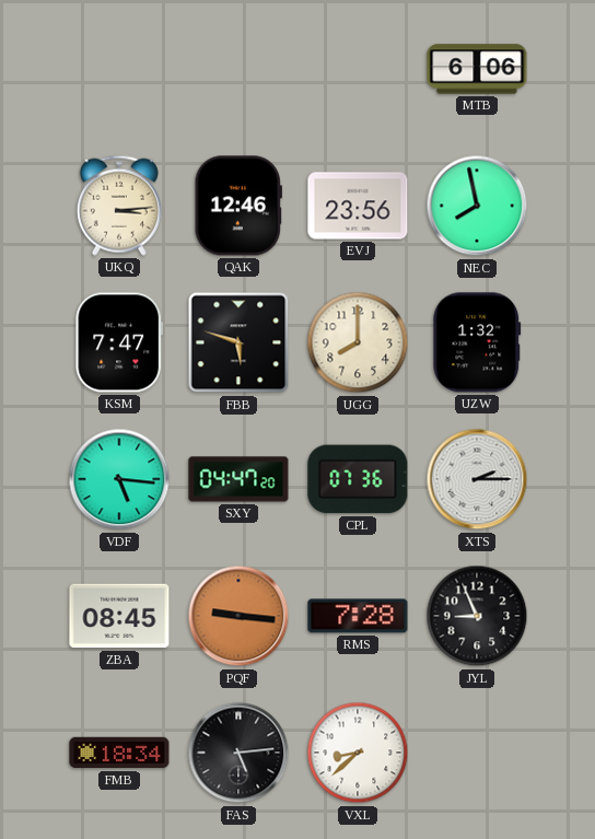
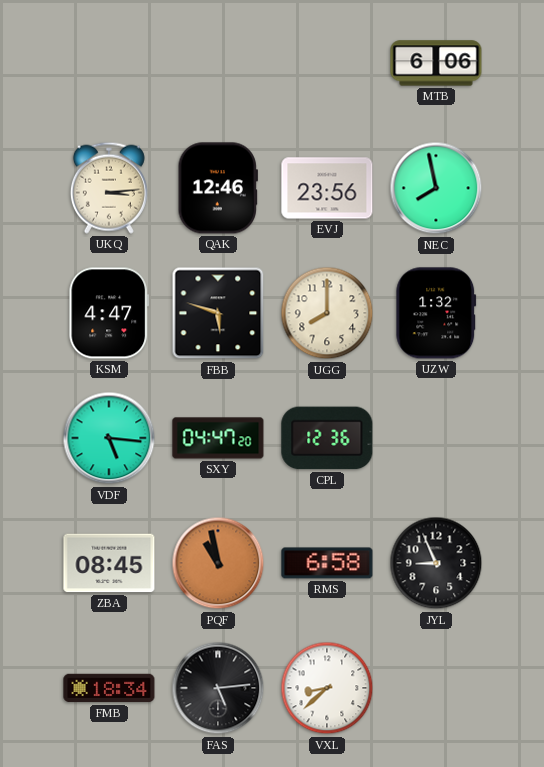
KSM: 7:47 -> 4:47 (109, 313)
CPL: 07:36 -> 12:36 (327, 438)
XTS: 2:15 -> none (477, 479)
PQF: 9:16 -> 10:58 (218, 563)
RMS: 7:28 -> 6:58 (327, 563)
